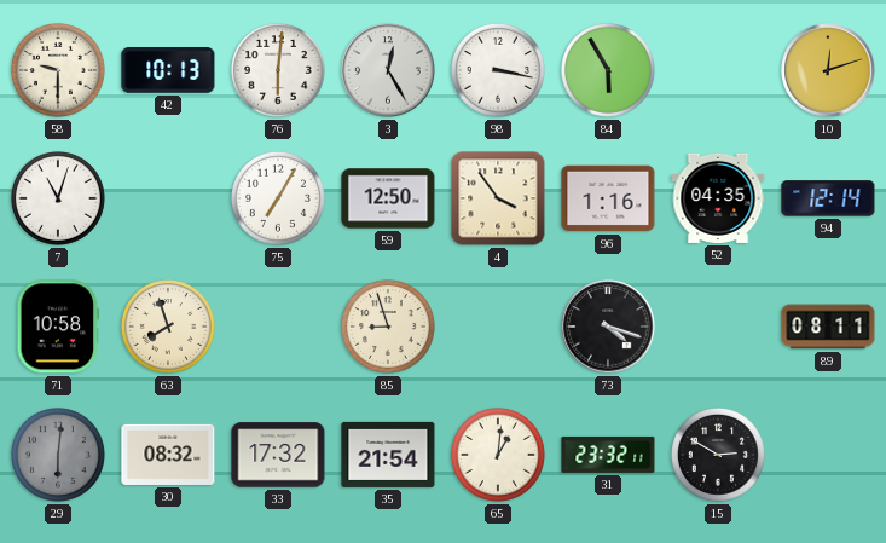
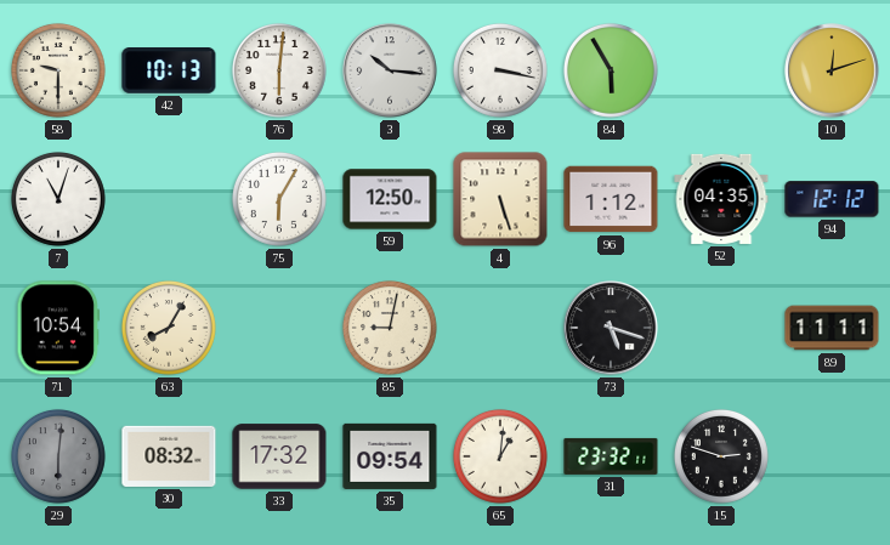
3: 12:25 -> 10:16 (390, 70)
75: 7:05 -> 6:05 (279, 199)
4: 3:54 -> 5:27 (500, 199)
96: 1:16 -> 1:12 (611, 199)
94: 12:14 -> 12:12 (832, 199)
71: 10:58 -> 10:54 (58, 328)
63: 7:57 -> 8:05 (169, 328)
85: 8:57 -> 9:02 (390, 328)
73: 4:18 -> 5:18 (611, 328)
89: 08:11 -> 11:11 (832, 328)
35: 21:54 -> 09:54 (390, 456)
15: 2:50 -> 2:48 (721, 456)
